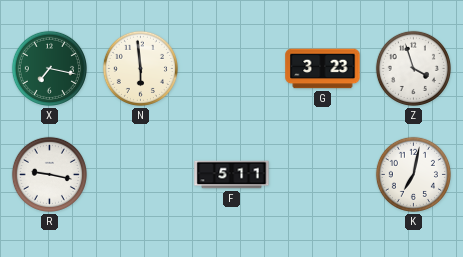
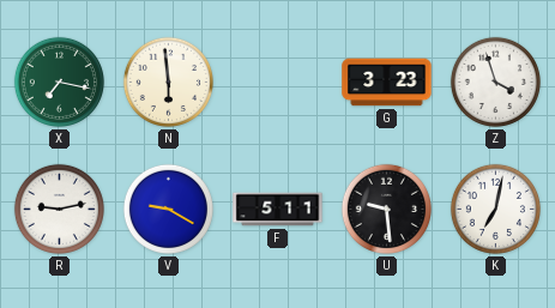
R: 9:17 -> 9:13 (59, 209)
V: none -> 9:20 (168, 209)
U: none -> 9:29 (386, 209)
